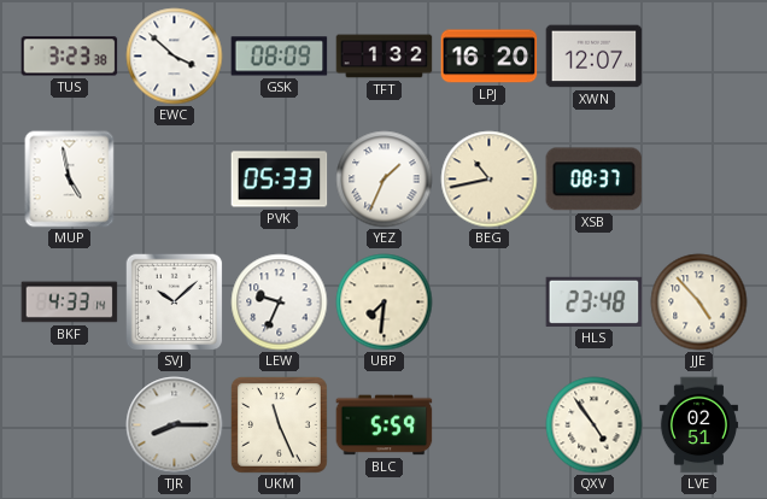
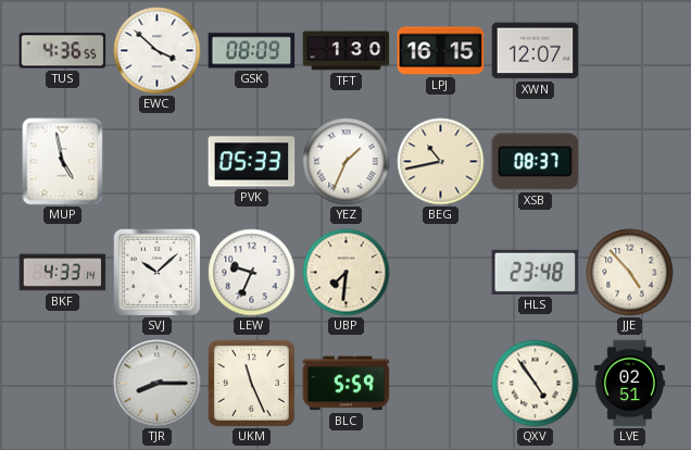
TUS: 3:23 -> 4:36 (63, 51)
TFT: 1:32 -> 1:30 (347, 51)
LPJ: 16:20 -> 16:15 (441, 51)
